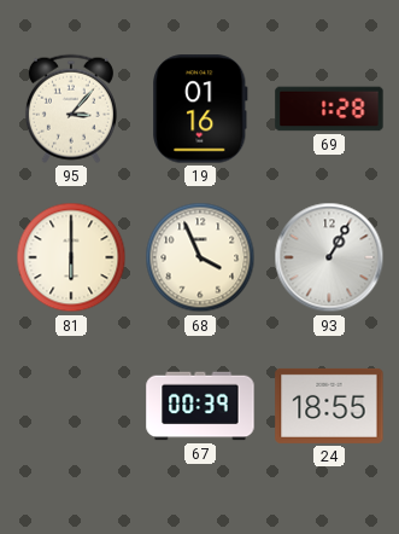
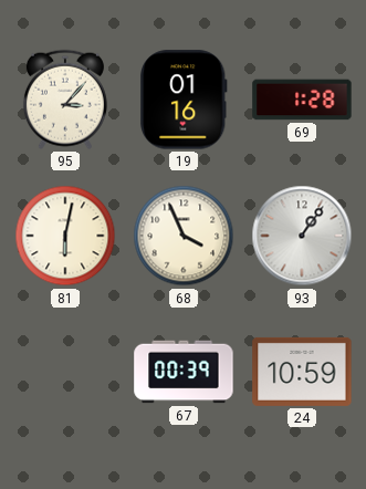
81: 6:00 -> 6:02 (65, 236)
93: 1:05 -> 1:06 (302, 236)
24: 18:55 -> 10:59 (302, 372)
